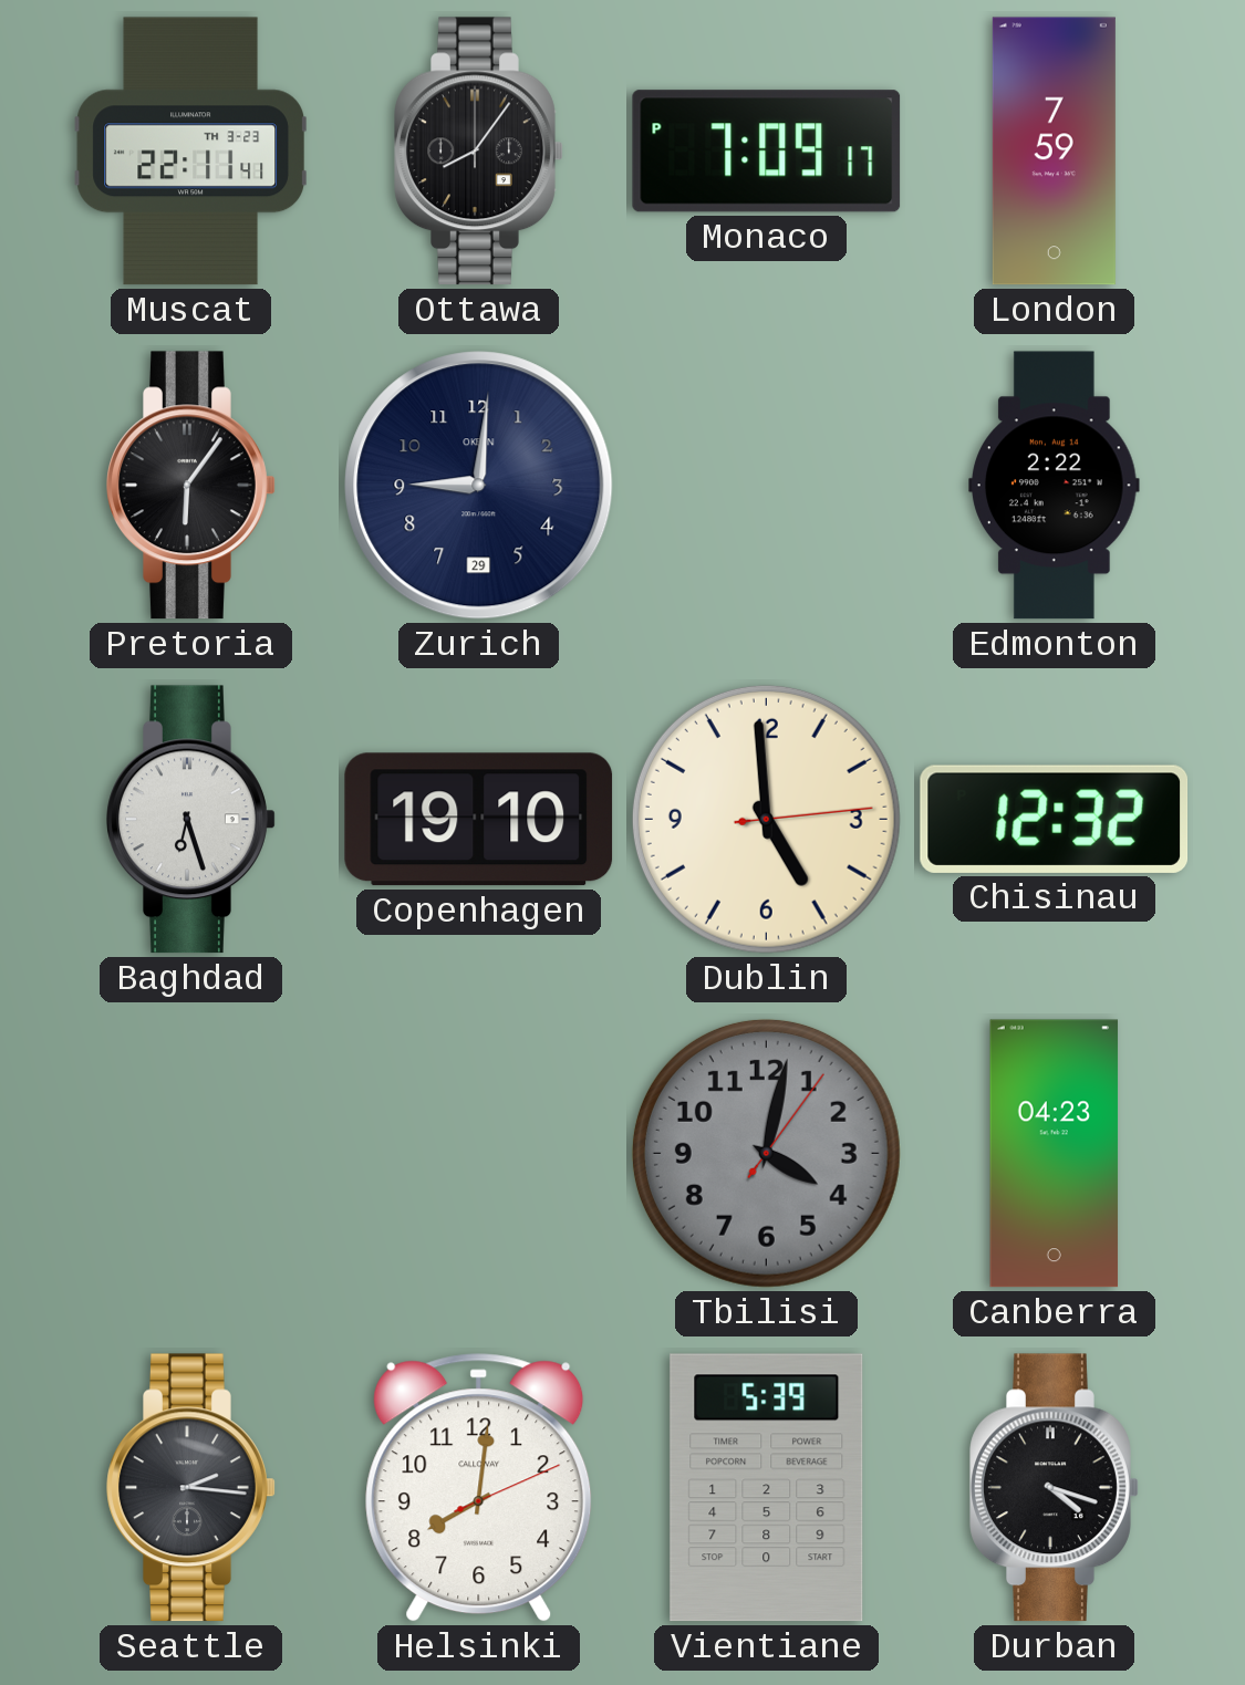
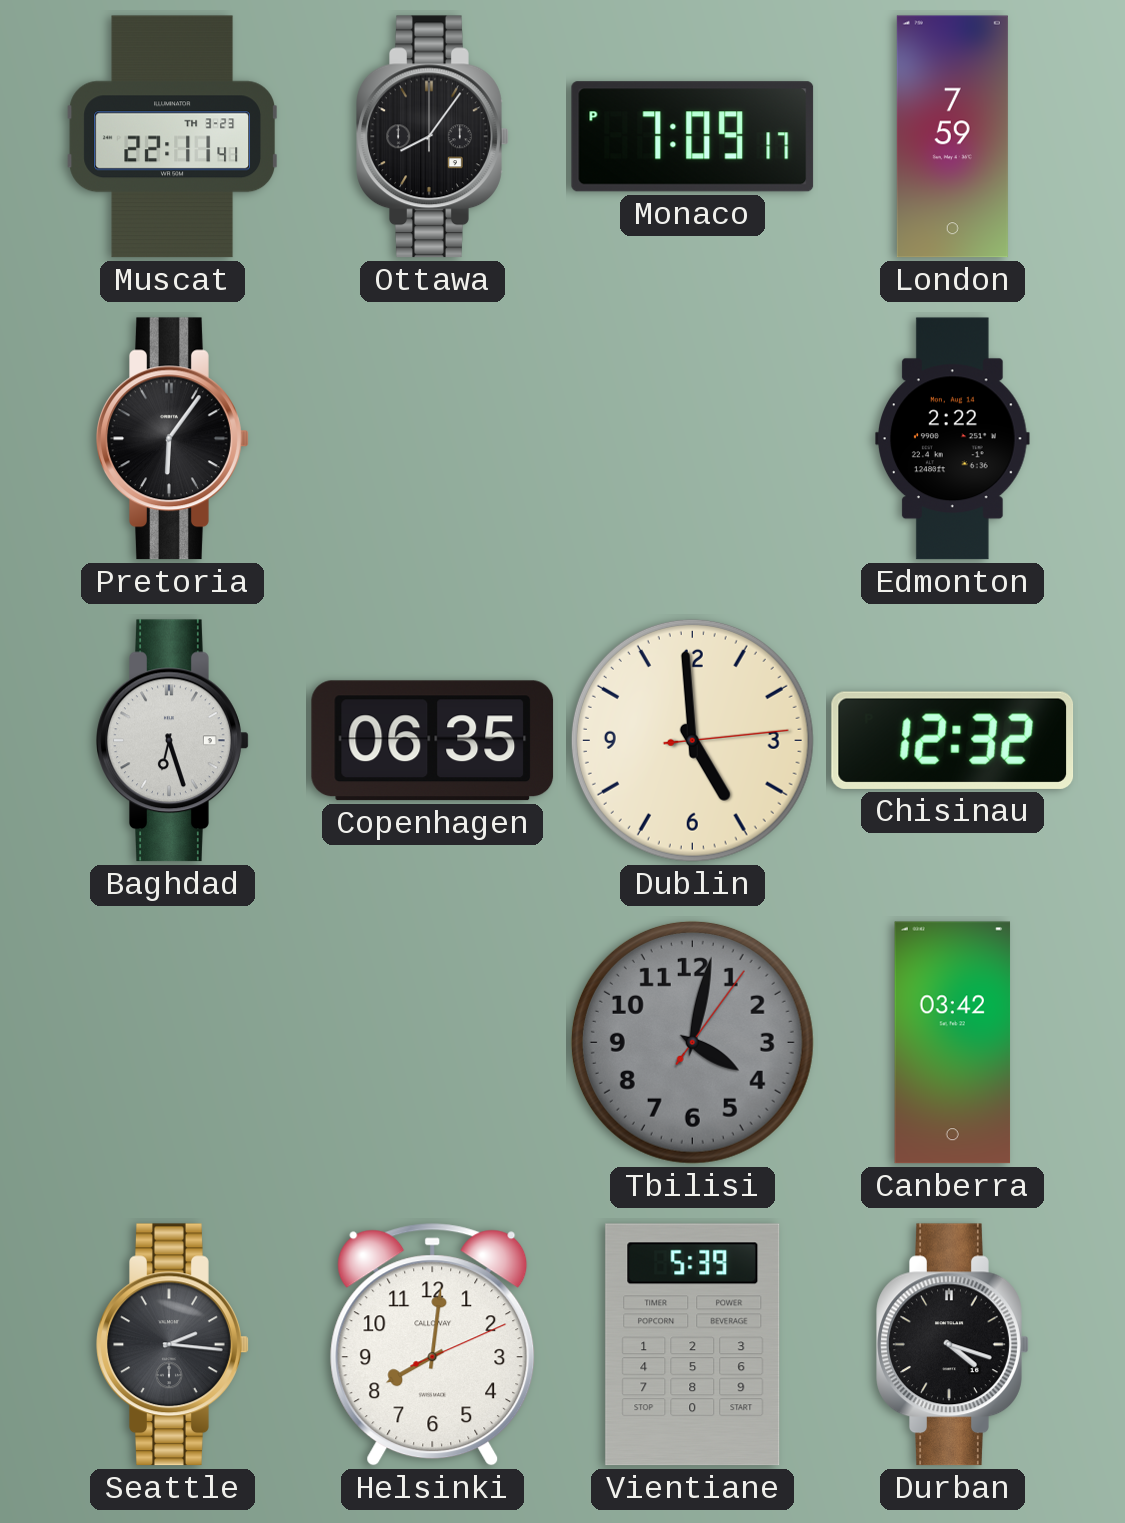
Zurich: 9:01 -> none (479, 486)
Copenhagen: 19:10 -> 06:35 (433, 741)
Canberra: 04:23 -> 03:42 (953, 1043)
